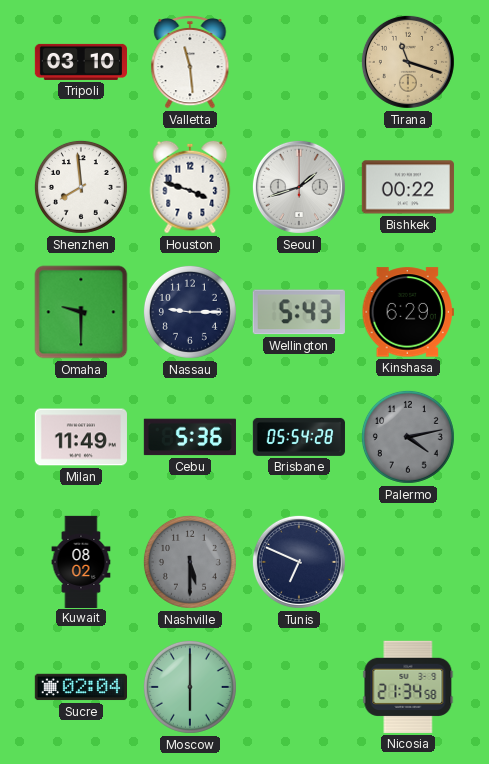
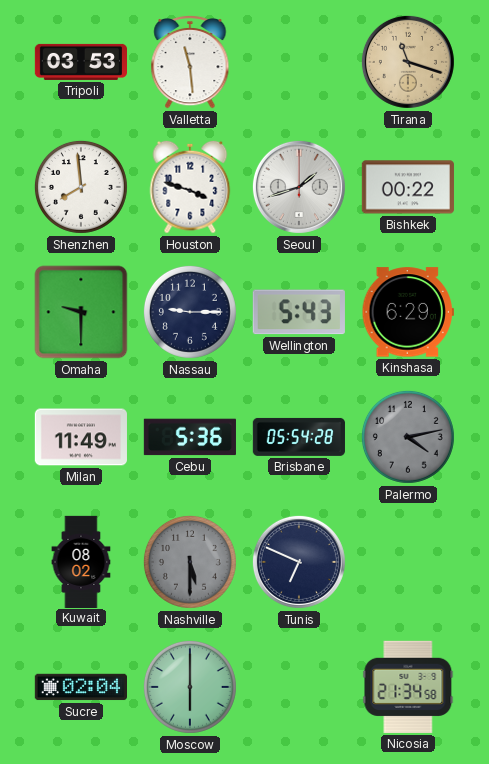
Tripoli: 03:10 -> 03:53 (80, 62)
